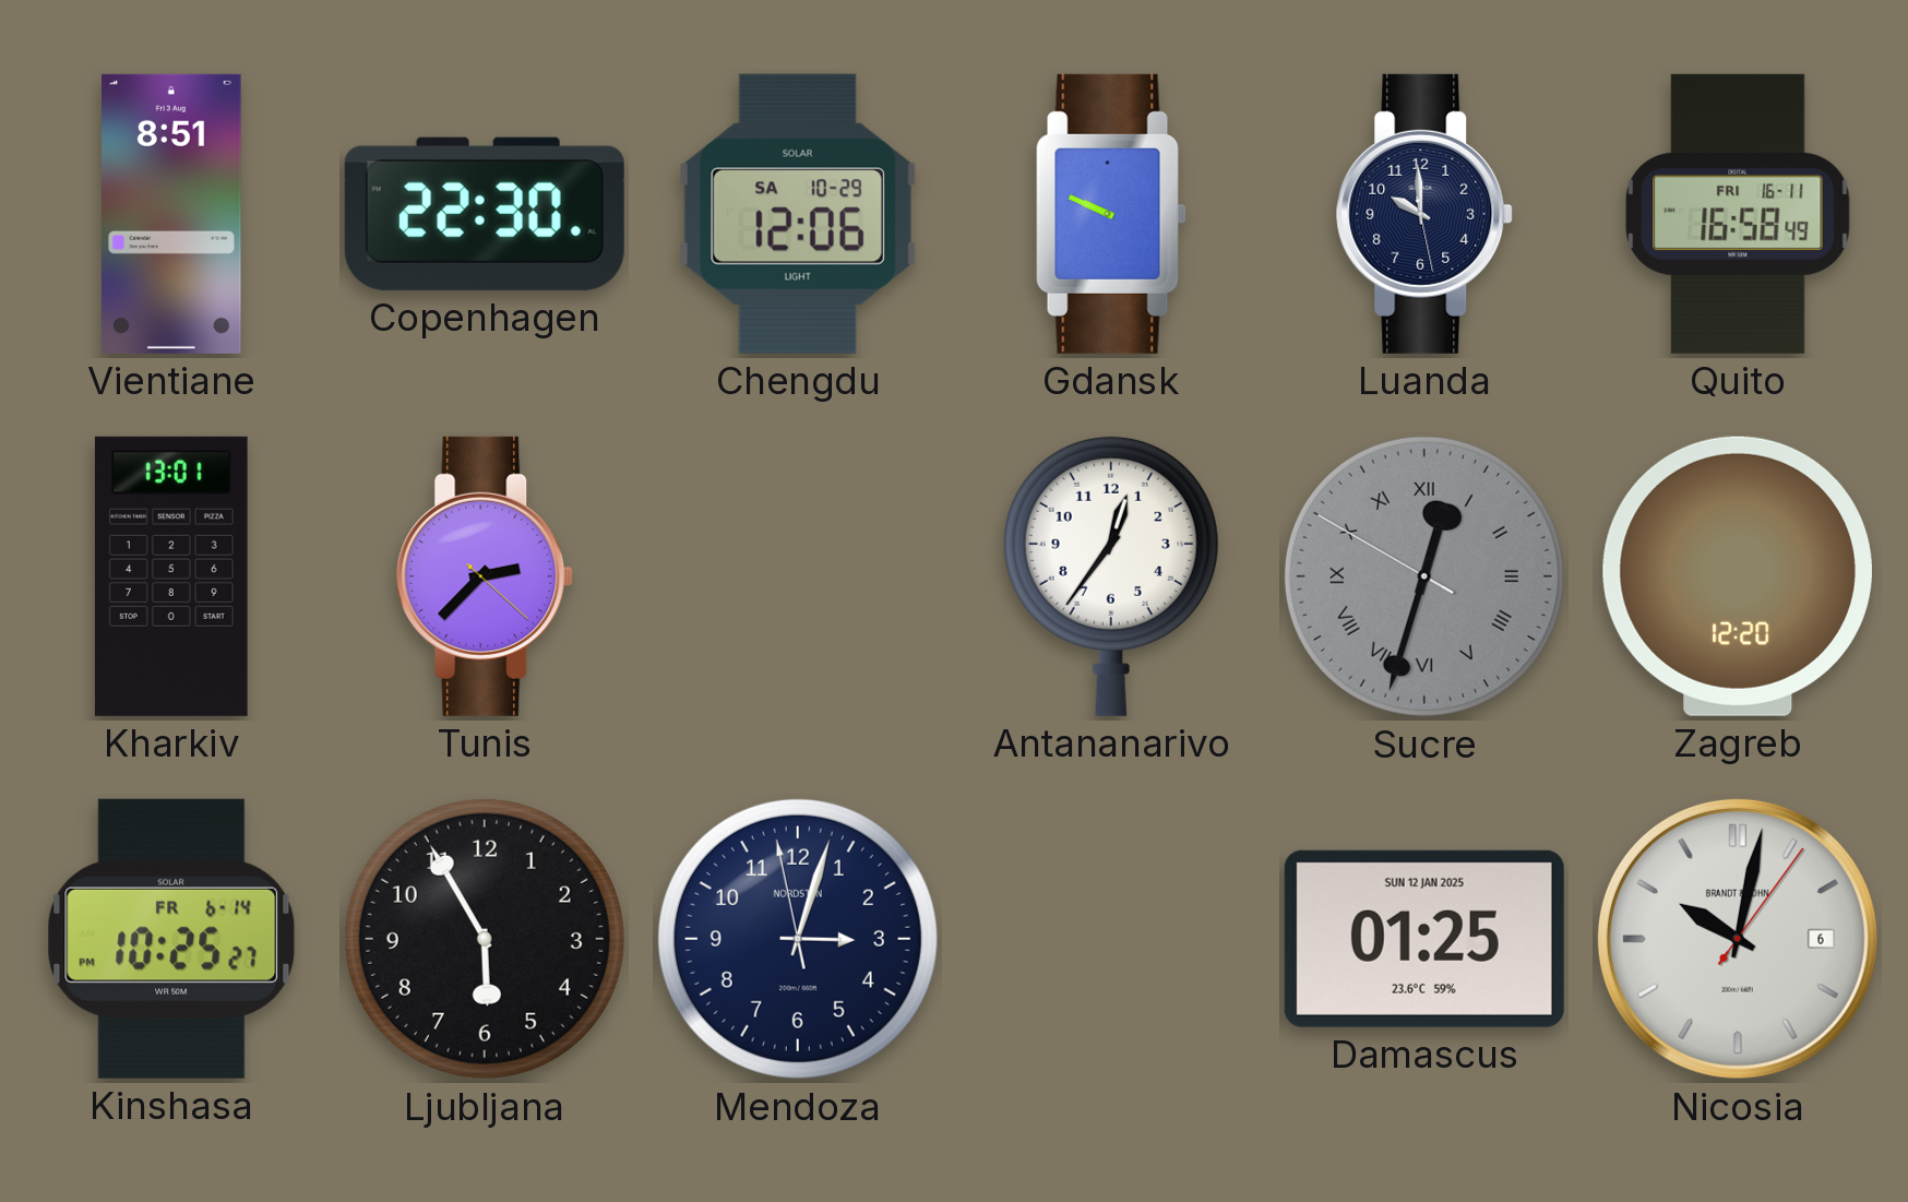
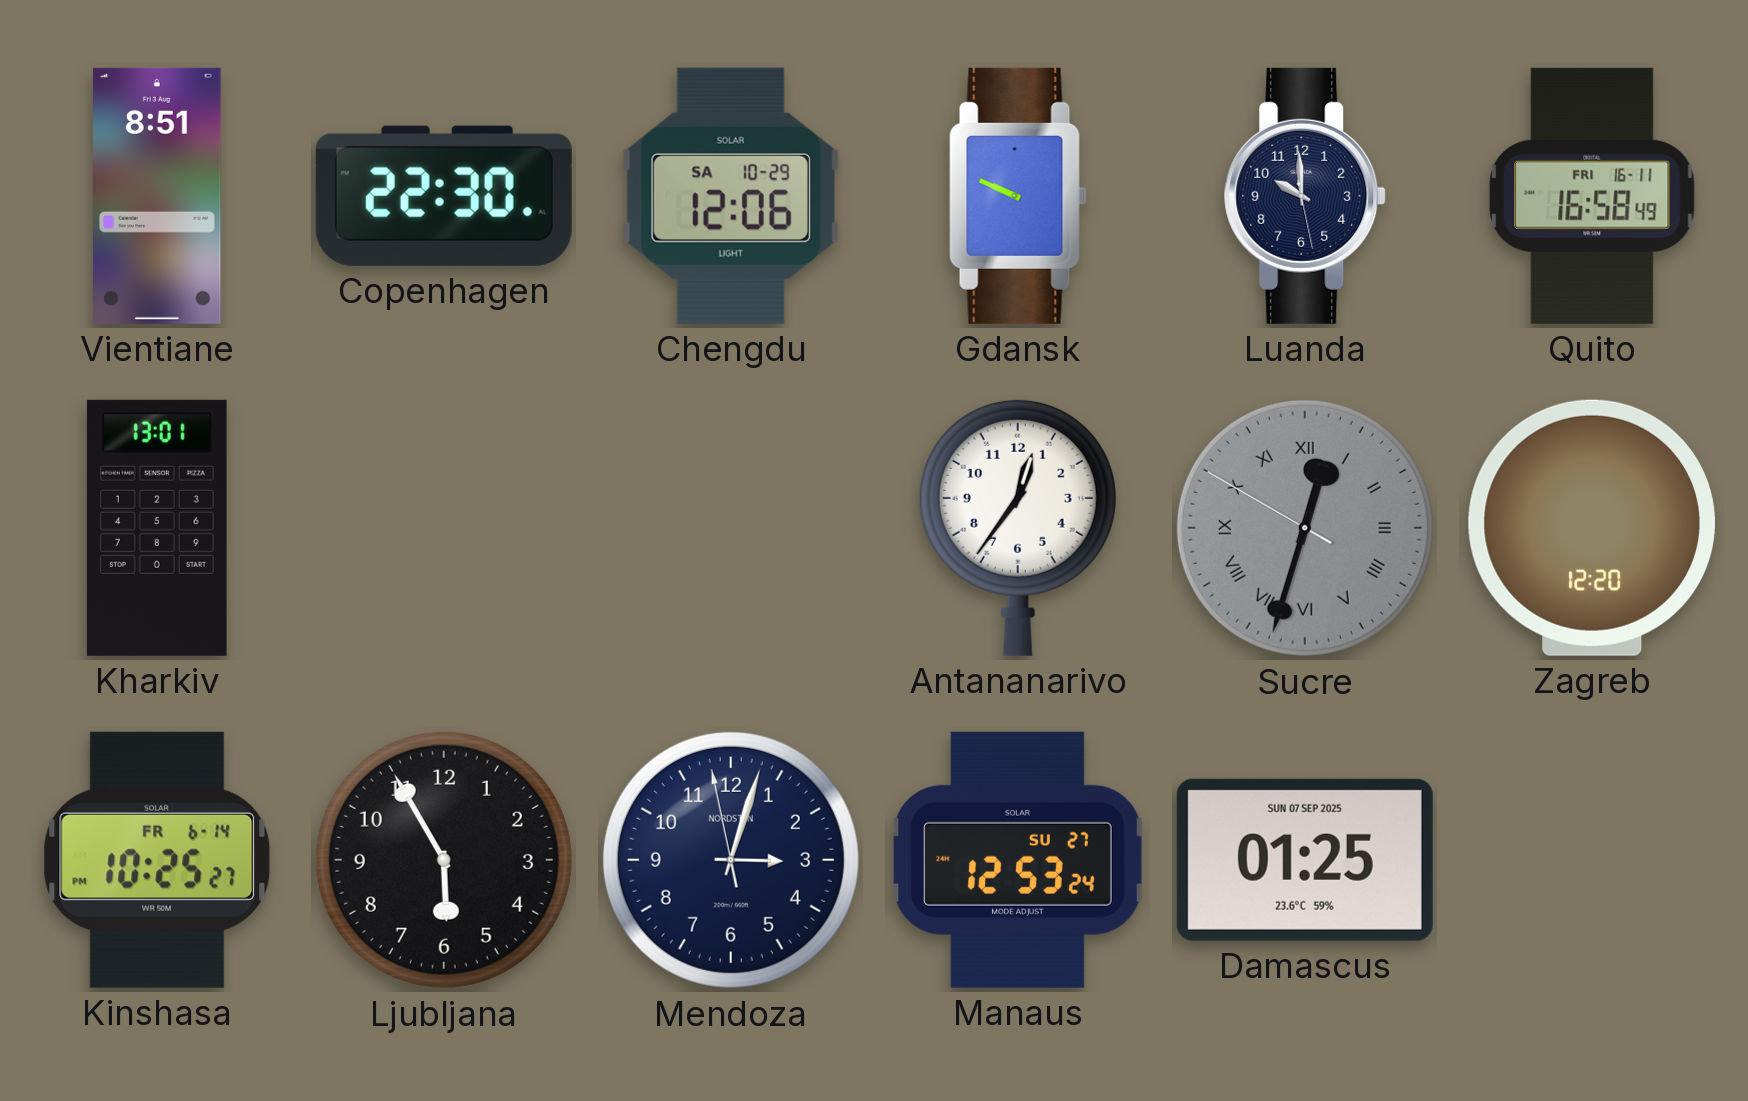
Tunis: 2:37 -> none (485, 576)
Manaus: none -> 12:53 (1018, 860)
Damascus date: SUN 12 JAN 2025 -> SUN 07 SEP 2025 (1305, 860)
Nicosia: 10:02 -> none (1738, 939)
